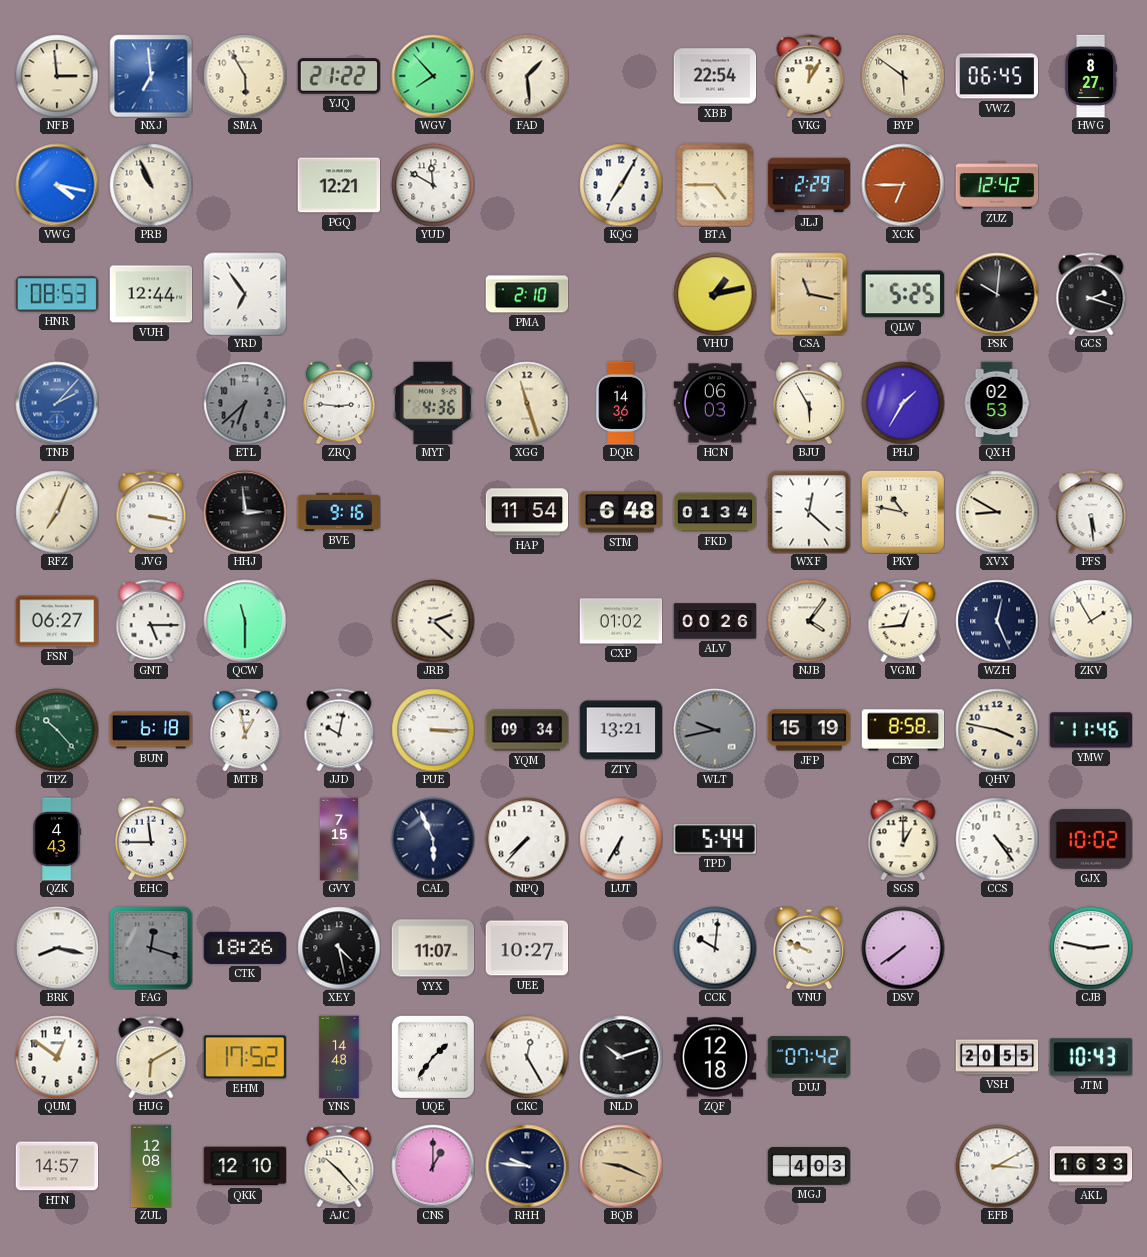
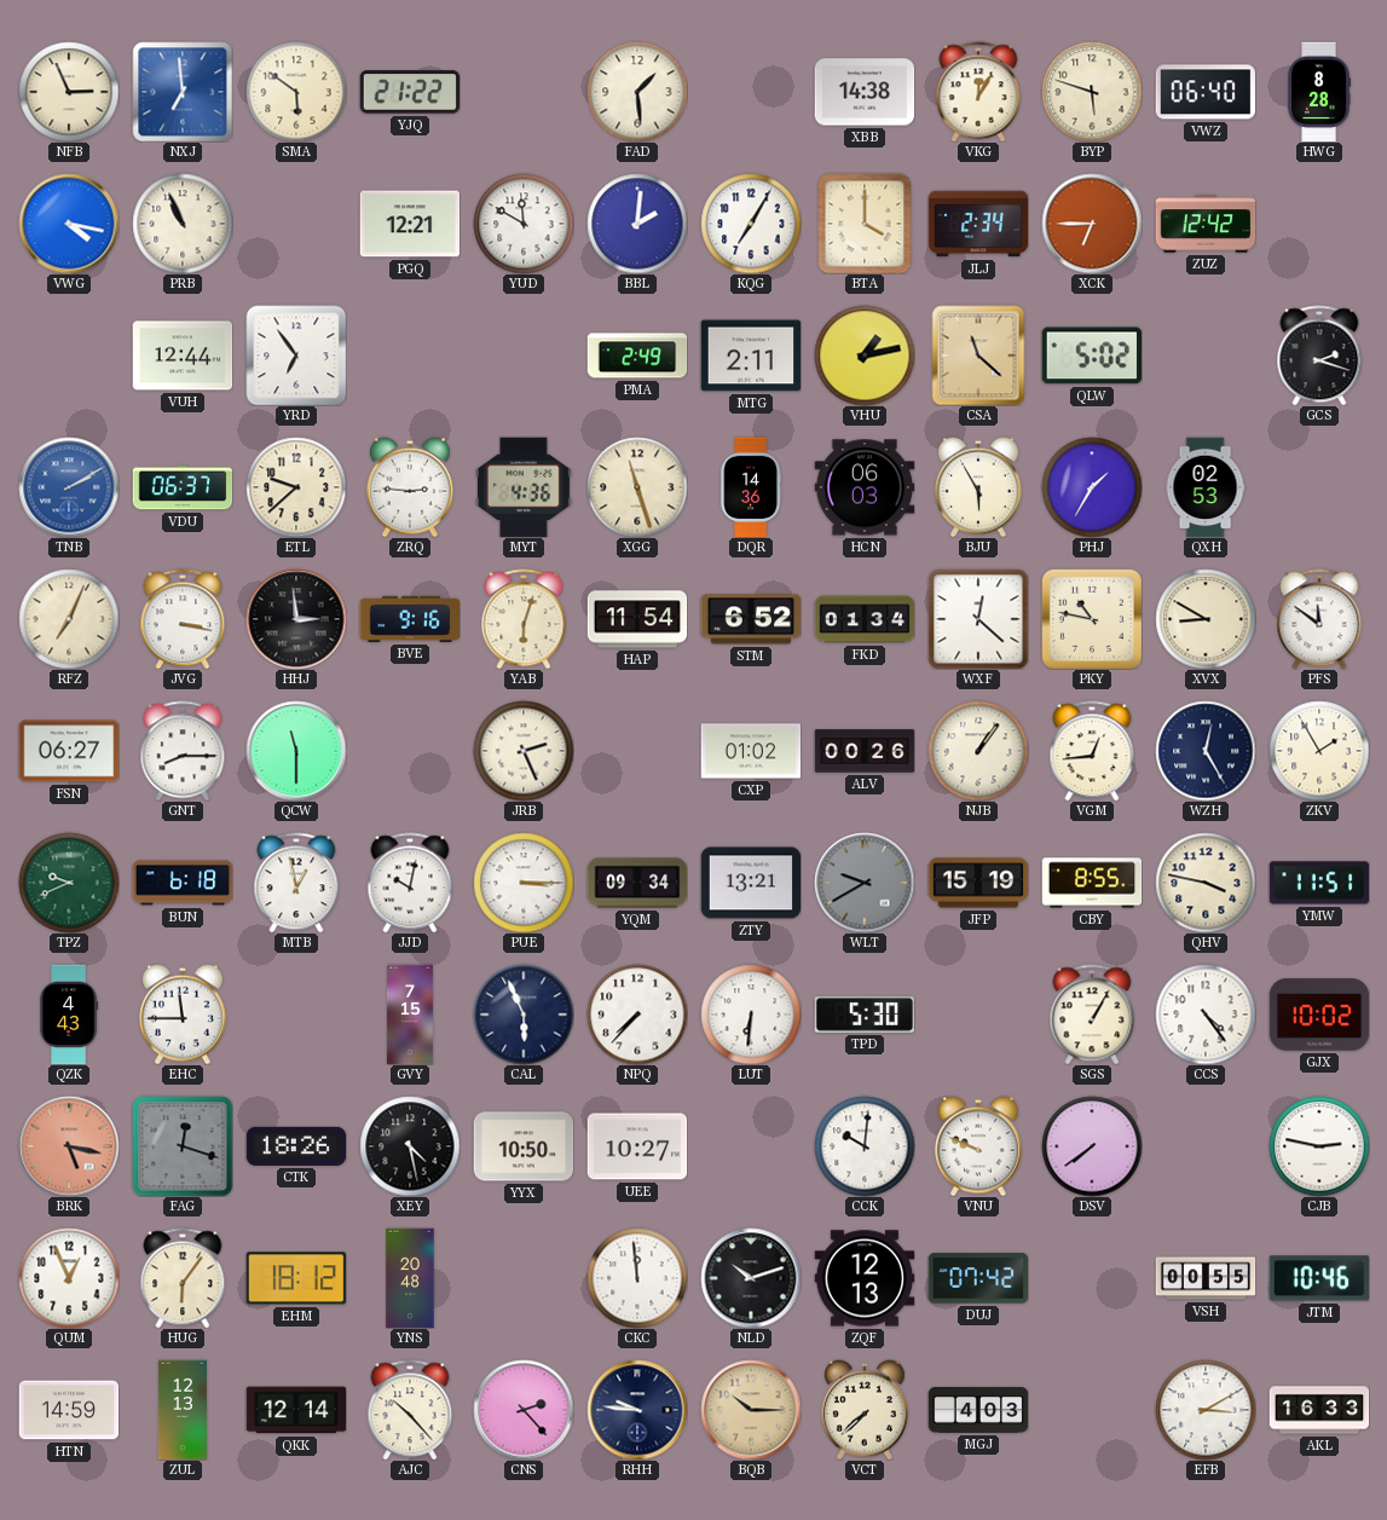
NFB: 2:59 -> 2:56 (69, 92)
SMA: 5:55 -> 5:51 (296, 92)
WGV: 7:53 -> none (433, 76)
XBB: 22:54 -> 14:38 (865, 92)
BYP: 5:51 -> 5:48 (1092, 92)
VWZ: 06:45 -> 06:40 (1204, 92)
HWG: 8:27 -> 8:28 (1319, 92)
BBL: none -> 2:01 (637, 224)
BTA: 4:45 -> 4:00 (865, 224)
JLJ: 2:29 -> 2:34 (978, 224)
HNR: 08:53 -> none (57, 294)
PMA: 2:10 -> 2:49 (637, 356)
MTG: none -> 2:11 (751, 356)
CSA: 11:17 -> 11:22 (978, 356)
QLW: 5:25 -> 5:02 (1091, 356)
PSK: 10:01 -> none (997, 294)
TNB: 2:07 -> 2:10 (69, 487)
VDU: none -> 06:37 (183, 487)
ETL: 6:38 -> 9:38 (296, 487)
ETL dial: grey -> cream (296, 487)
YAB: none -> 6:03 (524, 619)
STM: 6:48 -> 6:52 (751, 619)
PFS: 5:29 -> 11:51 (1319, 619)
GNT: 5:15 -> 8:15 (183, 751)
JRB: 2:22 -> 2:26 (524, 751)
NJB: 4:06 -> 1:06 (978, 751)
WZH: 12:26 -> 12:25 (1206, 751)
TPZ: 10:23 -> 9:41 (69, 883)
WLT: 9:43 -> 9:40 (865, 883)
CBY: 8:58 -> 8:55 (1092, 883)
YMW: 11:46 -> 11:51 (1319, 883)
LUT: 6:35 -> 6:31 (751, 1015)
TPD: 5:44 -> 5:30 (865, 1015)
SGS: 1:00 -> 1:05 (1092, 1015)
BRK: 8:17 -> 5:17 (69, 1146)
BRK dial: white -> salmon (69, 1146)
YYX: 11:07 -> 10:50 (524, 1146)
QUM: 12:51 -> 12:56 (69, 1278)
HUG: 6:10 -> 6:06 (183, 1278)
EHM: 17:52 -> 18:12 (295, 1278)
YNS: 14:48 -> 20:48 (410, 1278)
UQE: 1:36 -> none (433, 1057)
CKC: 12:25 -> 11:59 (637, 1278)
ZQF: 12:18 -> 12:13 (865, 1278)
VSH: 20:55 -> 00:55 (1206, 1278)
JTM: 10:43 -> 10:46 (1319, 1278)
HTN: 14:57 -> 14:59 (69, 1410)
ZUL: 12:08 -> 12:13 (183, 1410)
QKK: 12:10 -> 12:14 (296, 1410)
CNS: 1:00 -> 2:23 (524, 1410)
BQB: 9:19 -> 10:15 (751, 1410)
VCT: none -> 7:38 (865, 1410)
